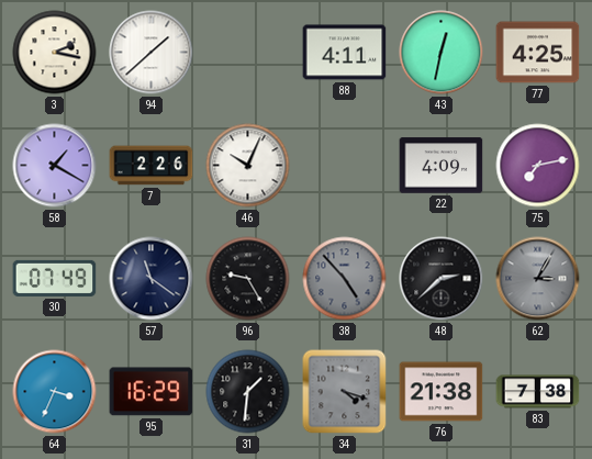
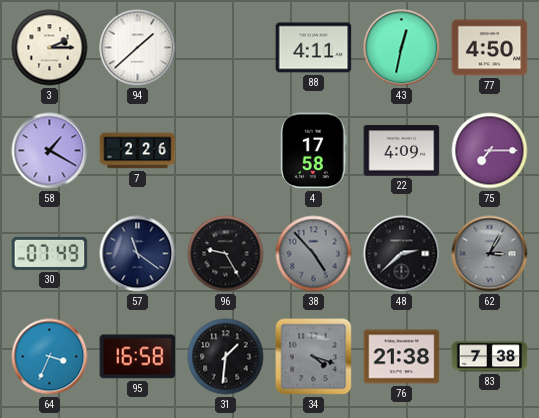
3: 2:17 -> 2:15 (50, 48)
77: 4:25 -> 4:50 (490, 48)
46: 10:04 -> none (248, 166)
4: none -> 17:58 (314, 151)
75: 7:13 -> 7:15 (490, 151)
95: 16:29 -> 16:58 (138, 357)
